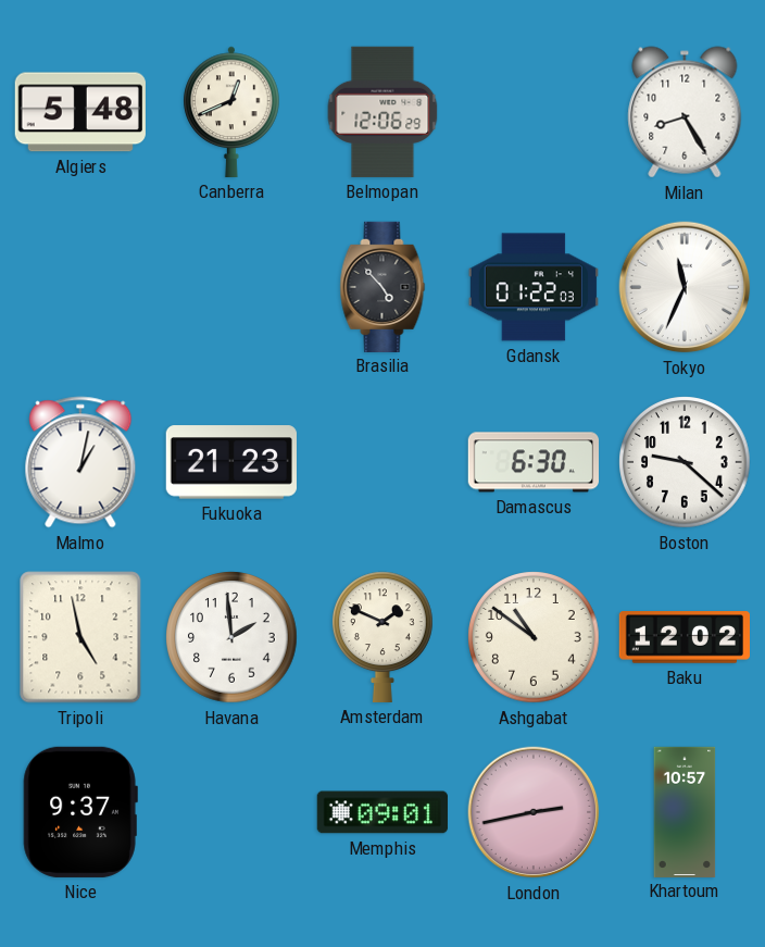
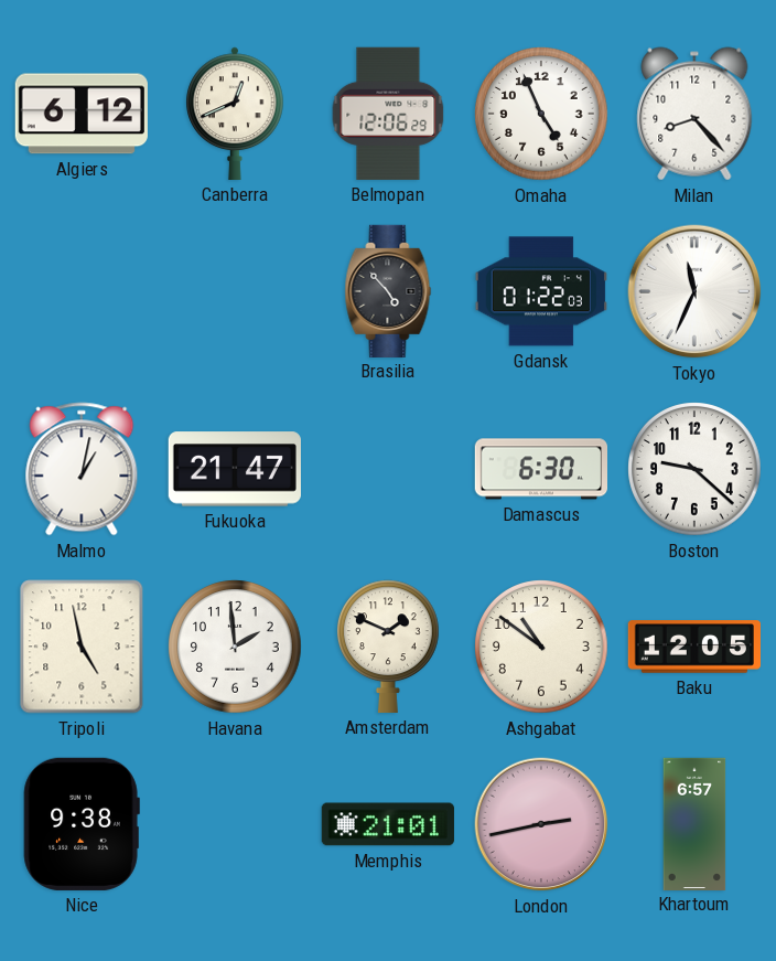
Algiers: 5:48 -> 6:12 (82, 114)
Omaha: none -> 4:56 (541, 114)
Milan: 8:25 -> 8:23 (694, 114)
Fukuoka: 21:23 -> 21:47 (235, 469)
Baku: 12:02 -> 12:05 (693, 647)
Nice: 9:37 -> 9:38 (82, 824)
Memphis: 09:01 -> 21:01 (388, 824)
Khartoum: 10:57 -> 6:57 (694, 823)
